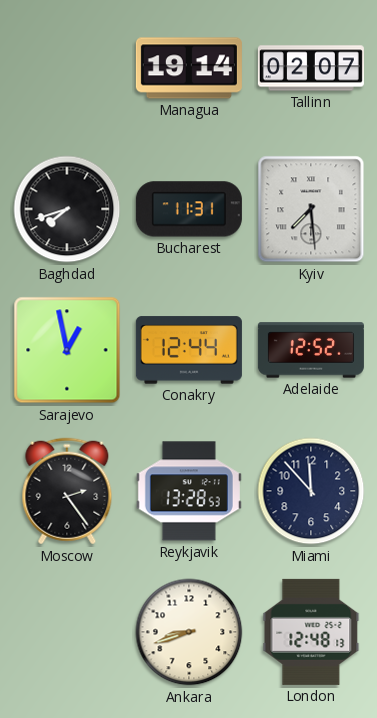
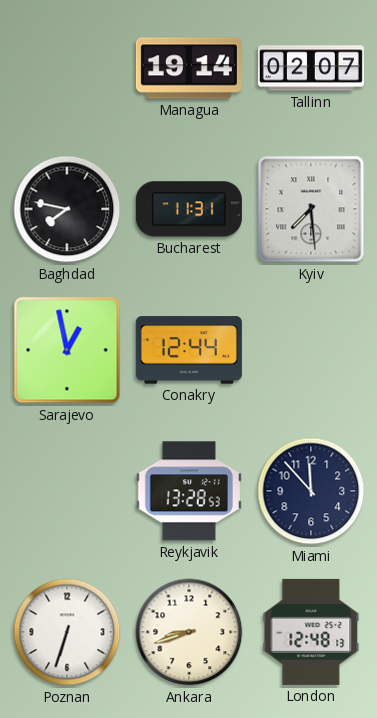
Baghdad: 7:42 -> 7:47 (67, 209)
Adelaide: 12:52 -> none (311, 350)
Moscow: 2:24 -> none (67, 491)
Poznan: none -> 6:33 (67, 632)
